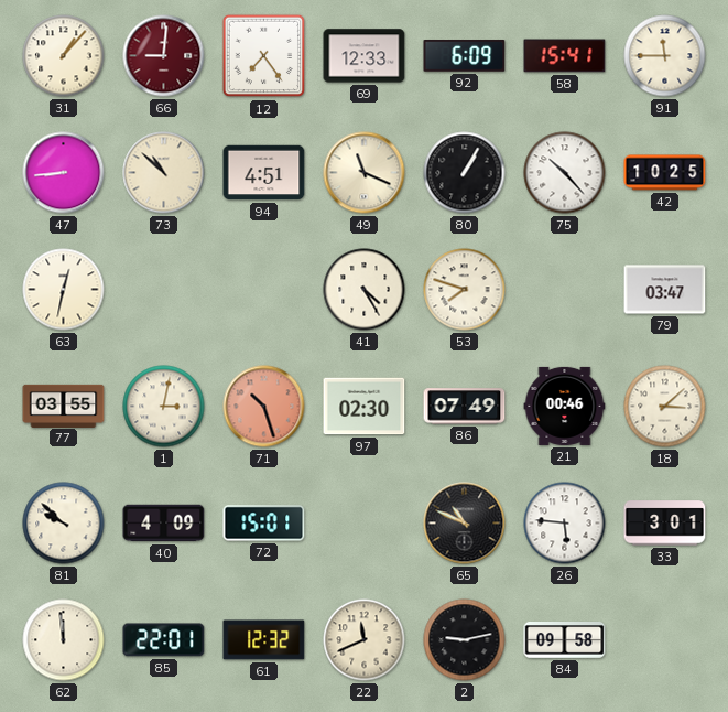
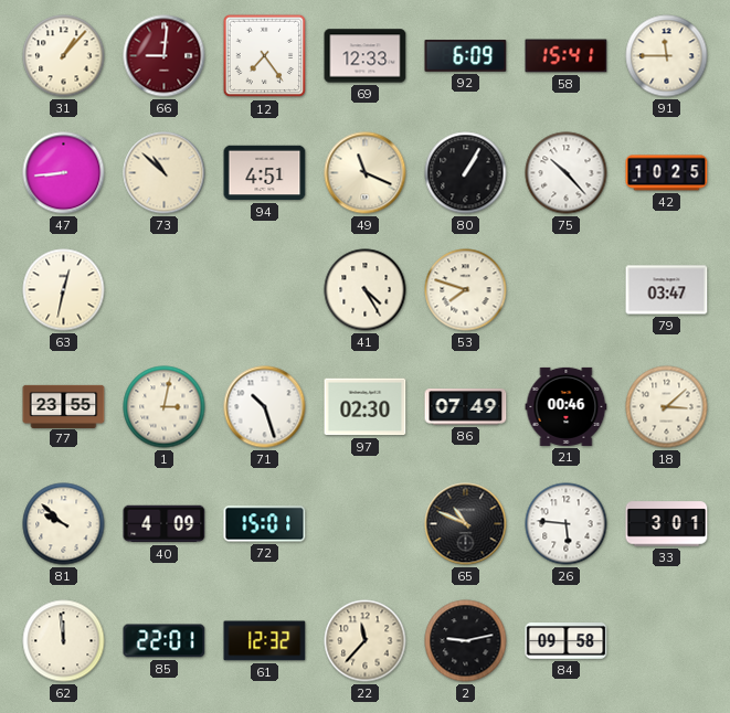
77: 03:55 -> 23:55 (64, 406)
71 dial: salmon -> white (265, 407)
22: 11:41 -> 11:37 (366, 641)
